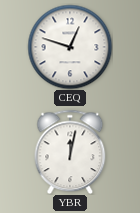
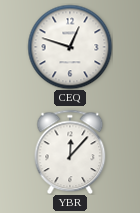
YBR: 12:02 -> 12:07 (70, 152)
